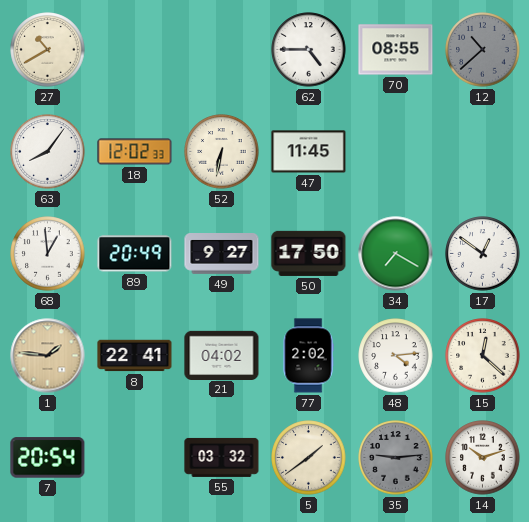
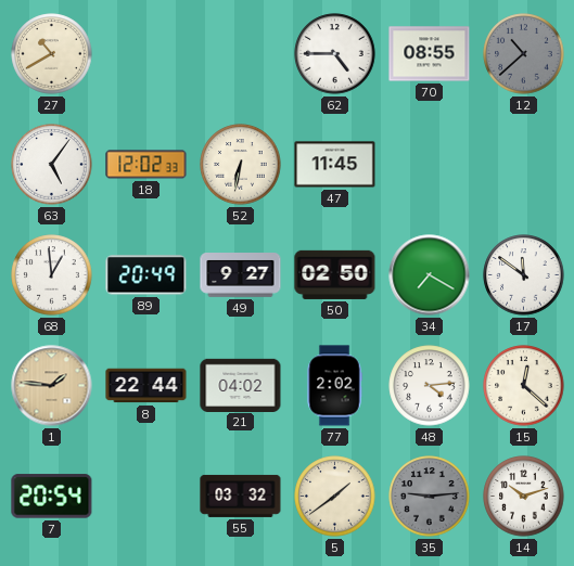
63: 8:06 -> 5:06 (52, 165)
50: 17:50 -> 02:50 (335, 274)
17: 12:51 -> 11:51 (524, 275)
8: 22:41 -> 22:44 (146, 386)
